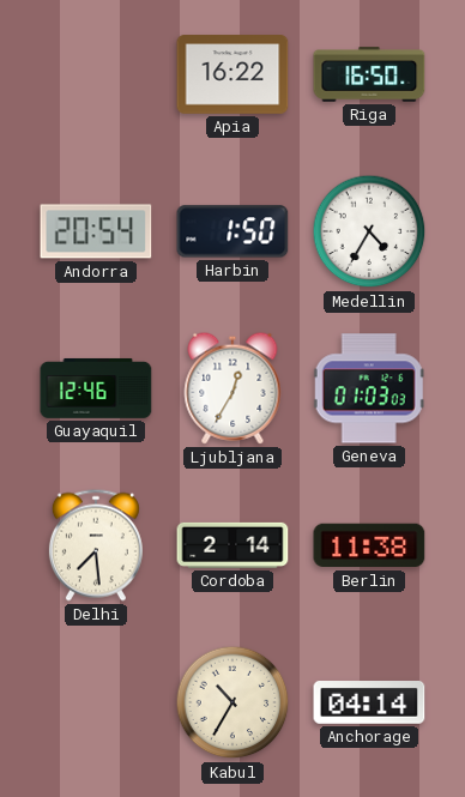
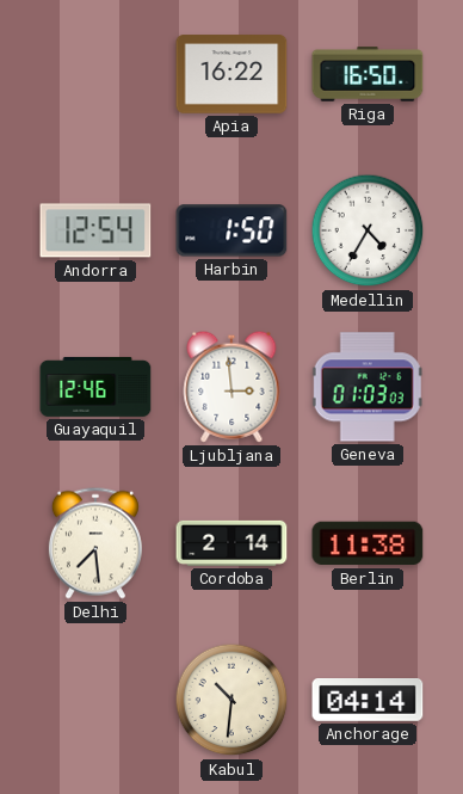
Andorra: 20:54 -> 12:54 (95, 230)
Ljubljana: 12:35 -> 2:59 (231, 387)
Kabul: 10:35 -> 10:31 (231, 700)
